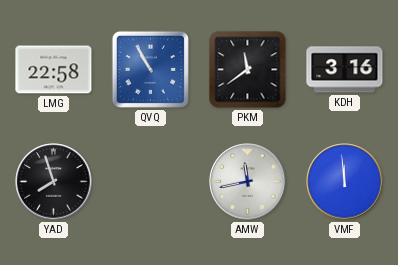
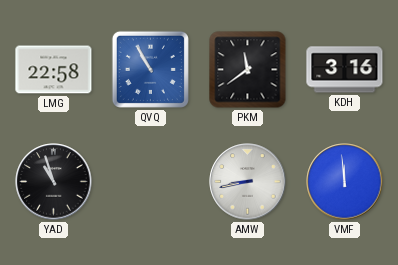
YAD: 7:57 -> 10:57 (54, 182)
AMW: 11:43 -> 8:43 (248, 182)
